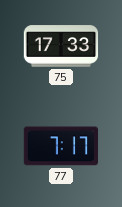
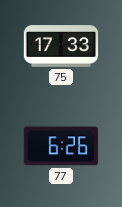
77: 7:17 -> 6:26 (61, 146)
